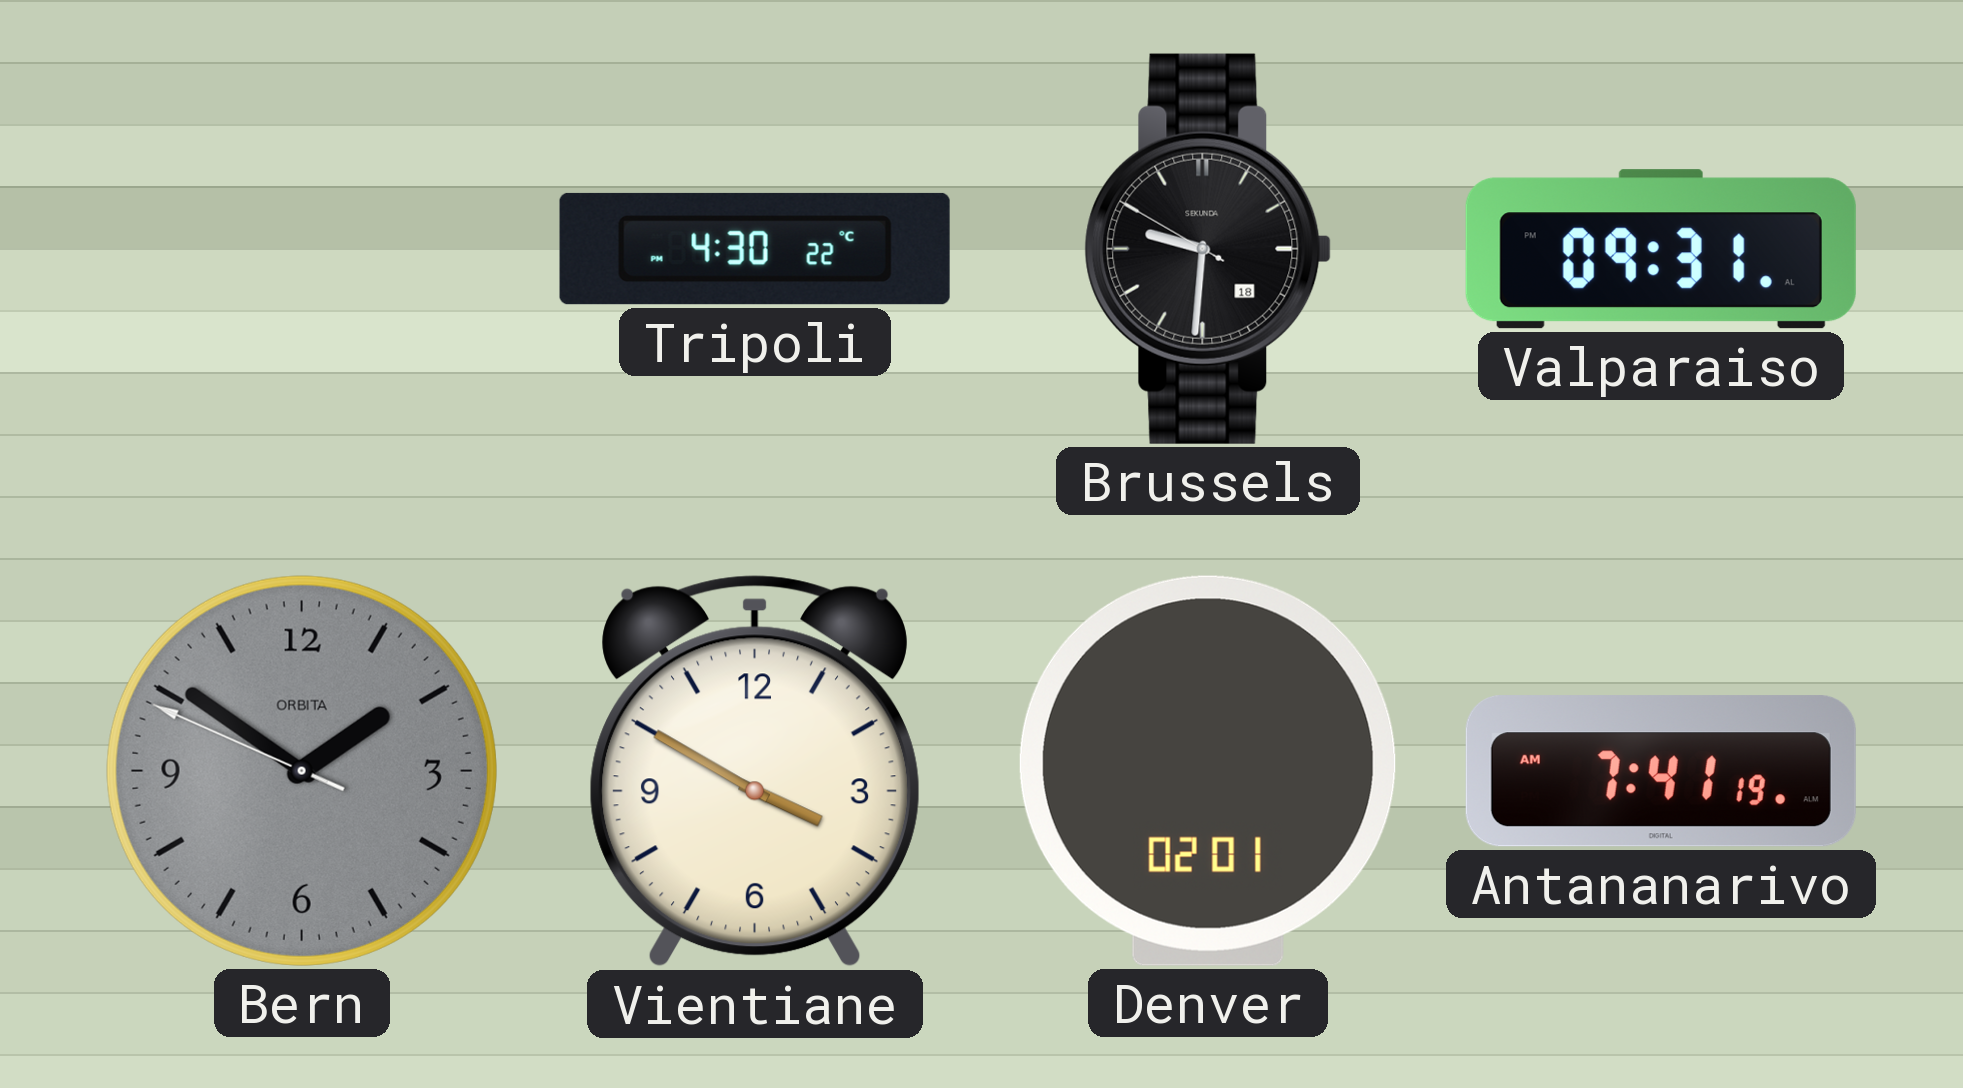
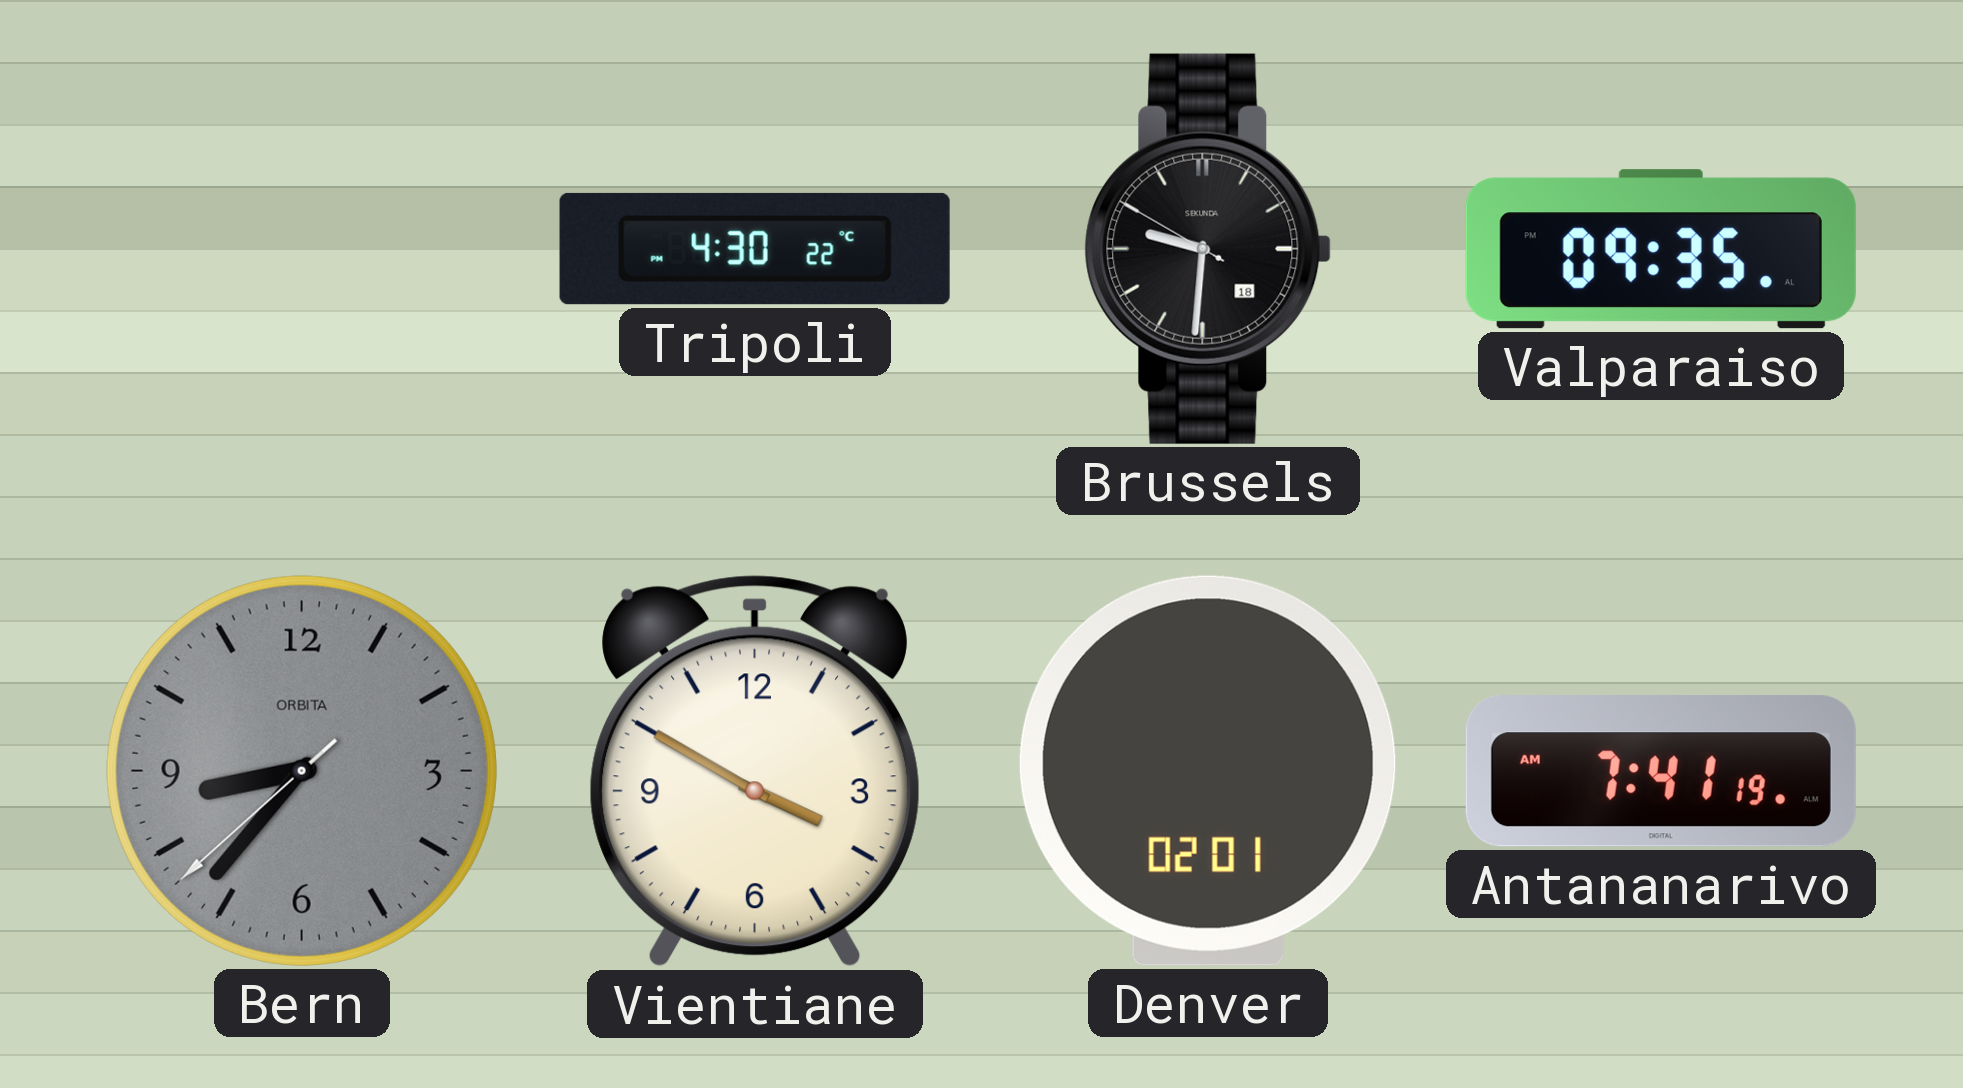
Valparaiso: 09:31 -> 09:35 (1661, 249)
Bern: 1:50 -> 8:36 (302, 771)
